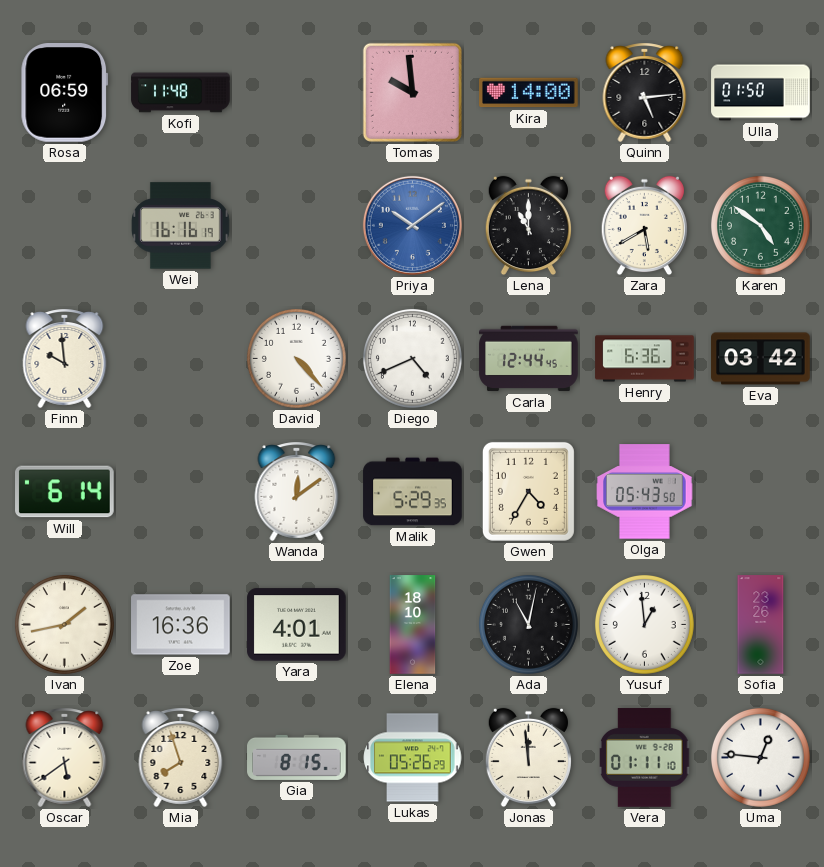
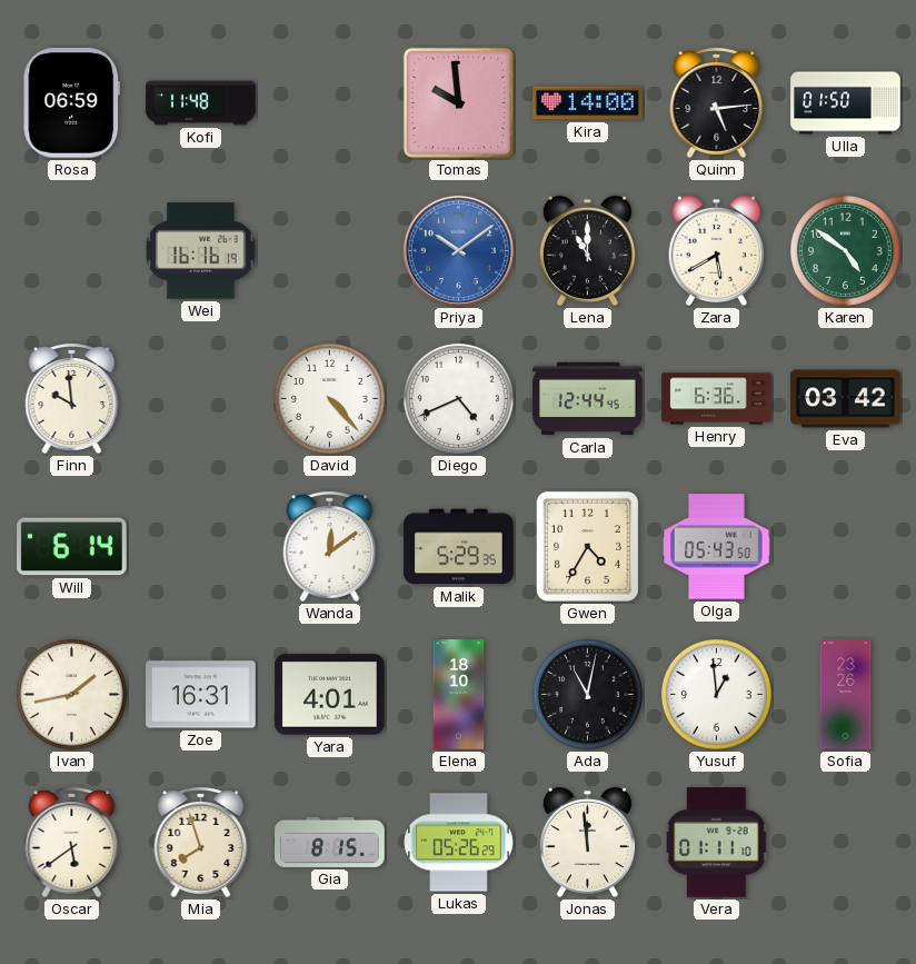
Zoe: 16:36 -> 16:31 (201, 695)
Uma: 12:46 -> none (760, 757)
